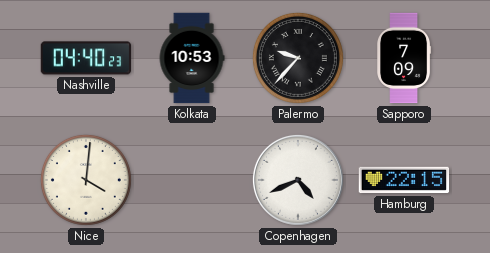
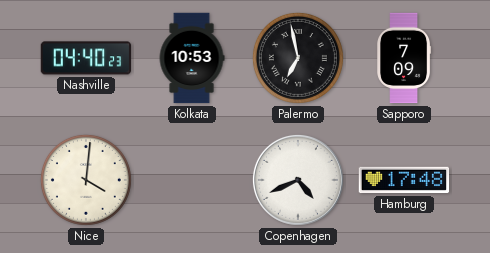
Palermo: 9:37 -> 6:58 (298, 58)
Hamburg: 22:15 -> 17:48 (404, 180)
